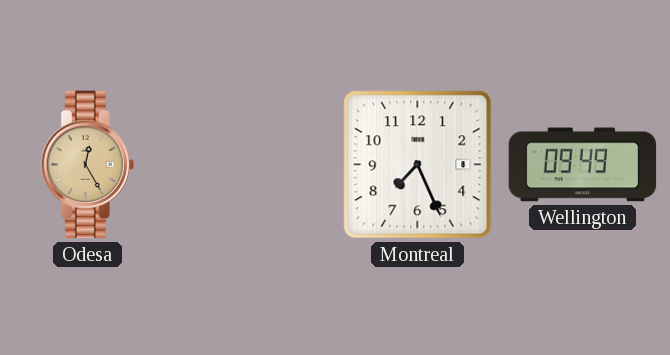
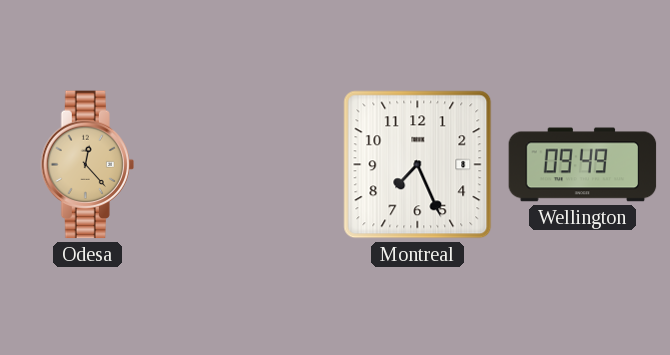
Odesa: 12:25 -> 12:23 (87, 165)
